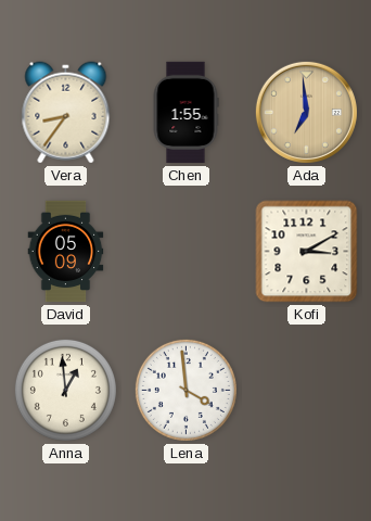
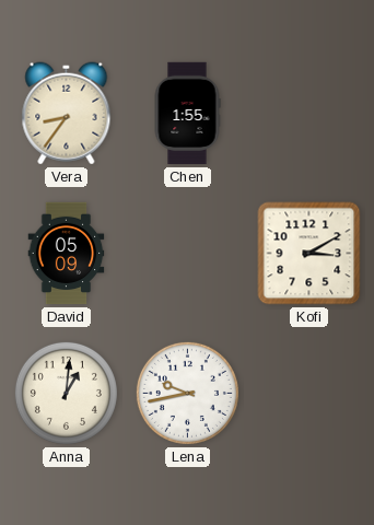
Ada: 6:59 -> none (306, 112)
Anna: 12:59 -> 1:01 (66, 393)
Lena: 3:59 -> 9:43 (187, 393)
